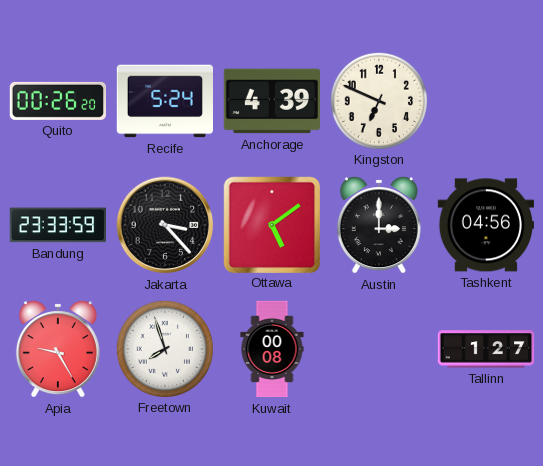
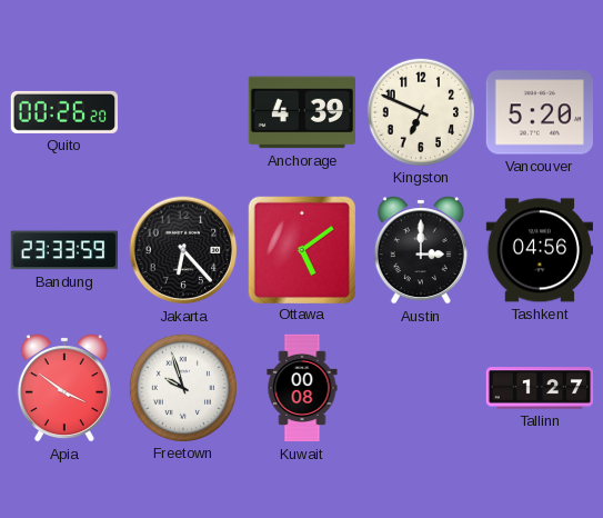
Recife: 5:24 -> none (164, 101)
Vancouver: none -> 5:20 (539, 112)
Jakarta: 3:23 -> 6:23 (183, 250)
Apia: 9:25 -> 3:51 (64, 388)
Freetown: 7:57 -> 9:57 (182, 387)
